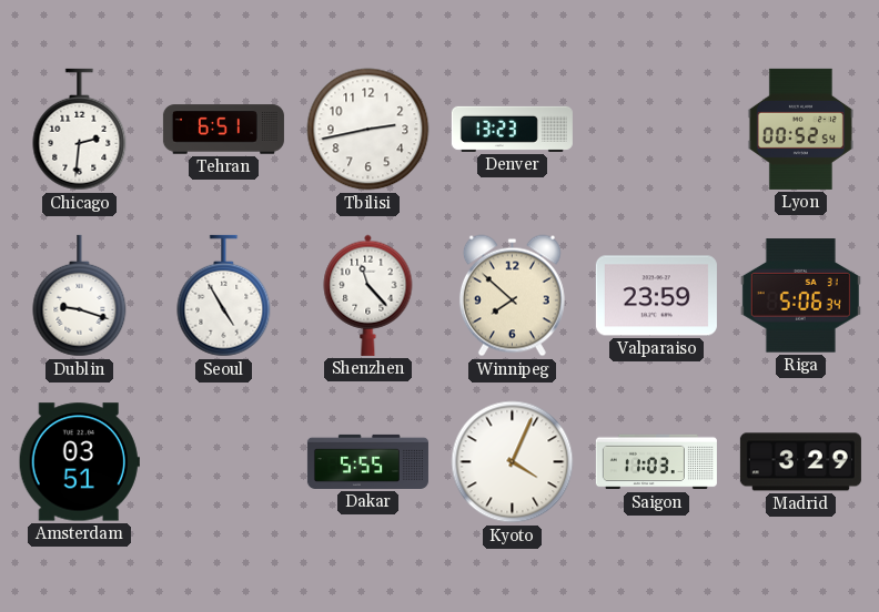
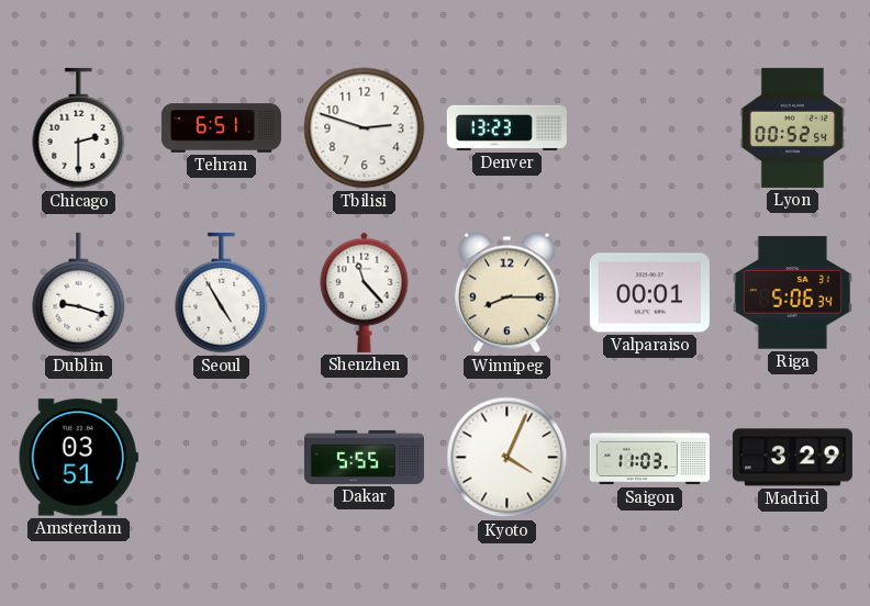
Chicago: 2:31 -> 2:30 (79, 128)
Tbilisi: 2:43 -> 2:48 (365, 128)
Winnipeg: 7:52 -> 8:15 (506, 293)
Valparaiso: 23:59 -> 00:01 (649, 293)
